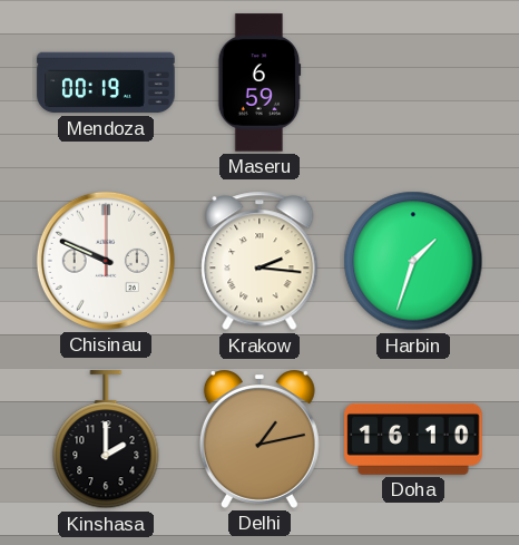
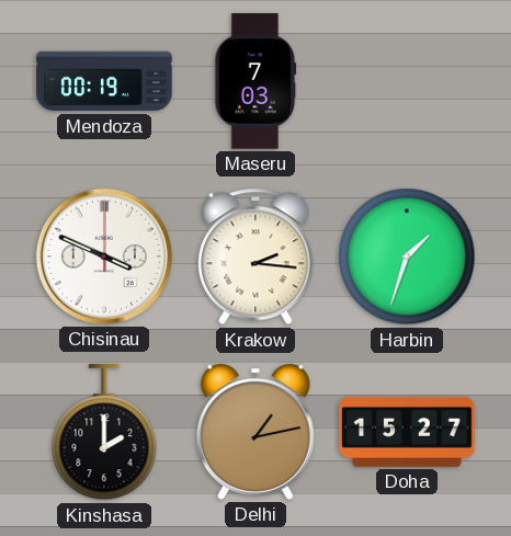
Maseru: 6:59 -> 7:03 (256, 81)
Chisinau: 9:49 -> 3:49 (104, 256)
Doha: 16:10 -> 15:27 (407, 432)
